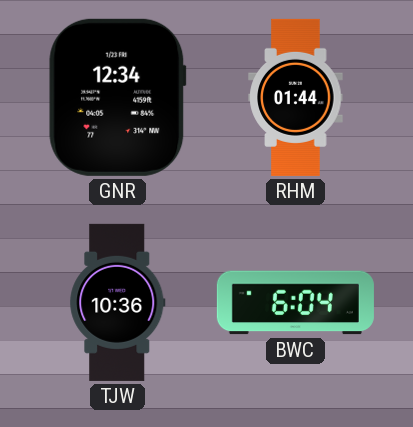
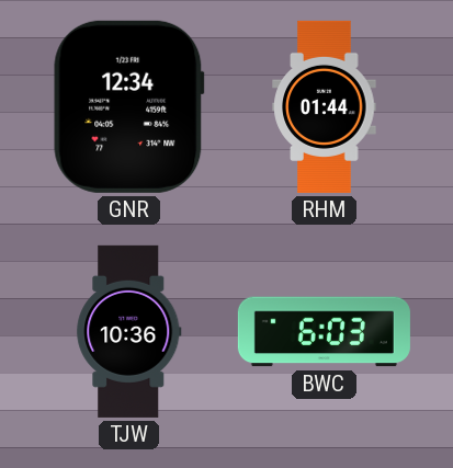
BWC: 6:04 -> 6:03 (324, 332)
